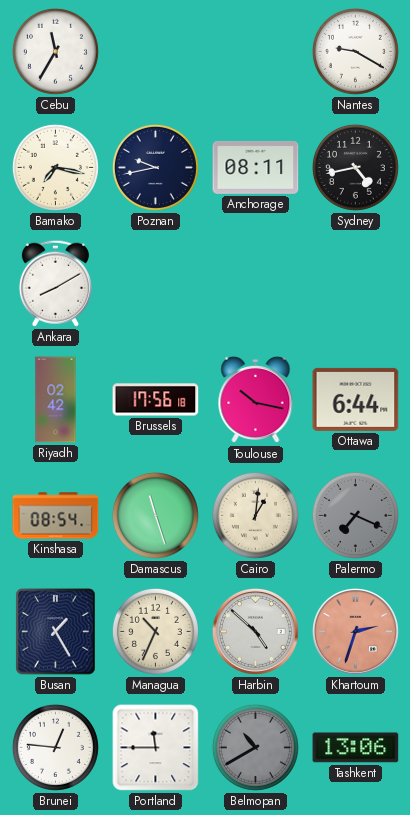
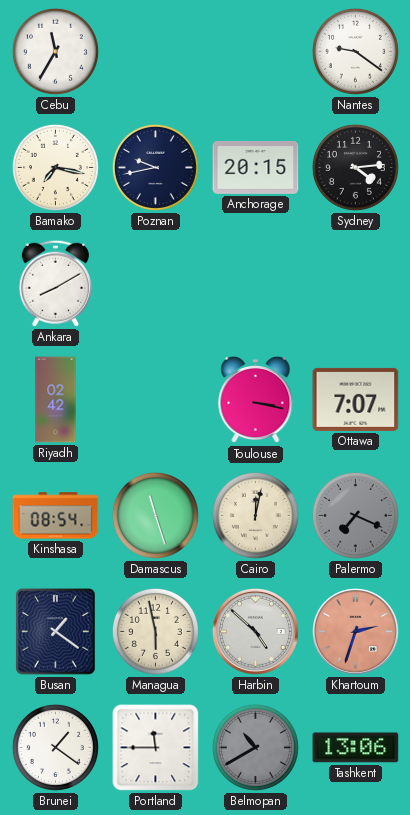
Nantes: 9:20 -> 9:21 (355, 51)
Anchorage: 08:11 -> 20:15 (256, 167)
Sydney: 4:43 -> 4:14 (355, 167)
Brussels: 17:56 -> none (156, 400)
Toulouse: 10:17 -> 3:17 (256, 400)
Ottawa: 6:44 -> 7:07 (356, 399)
Cairo: 1:01 -> 12:02 (255, 515)
Busan: 1:25 -> 1:21 (56, 632)
Managua: 10:34 -> 5:58 (155, 631)
Brunei: 12:46 -> 1:21 (55, 747)
